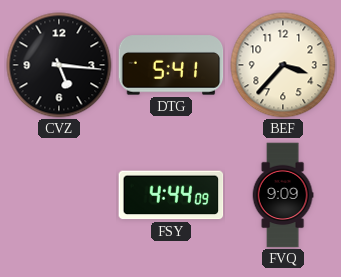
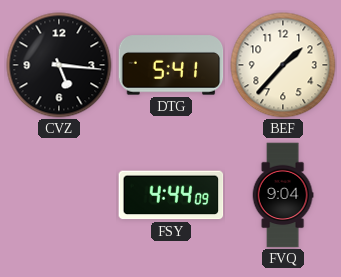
BEF: 3:37 -> 1:37 (283, 65)
FVQ: 9:09 -> 9:04 (283, 195)
